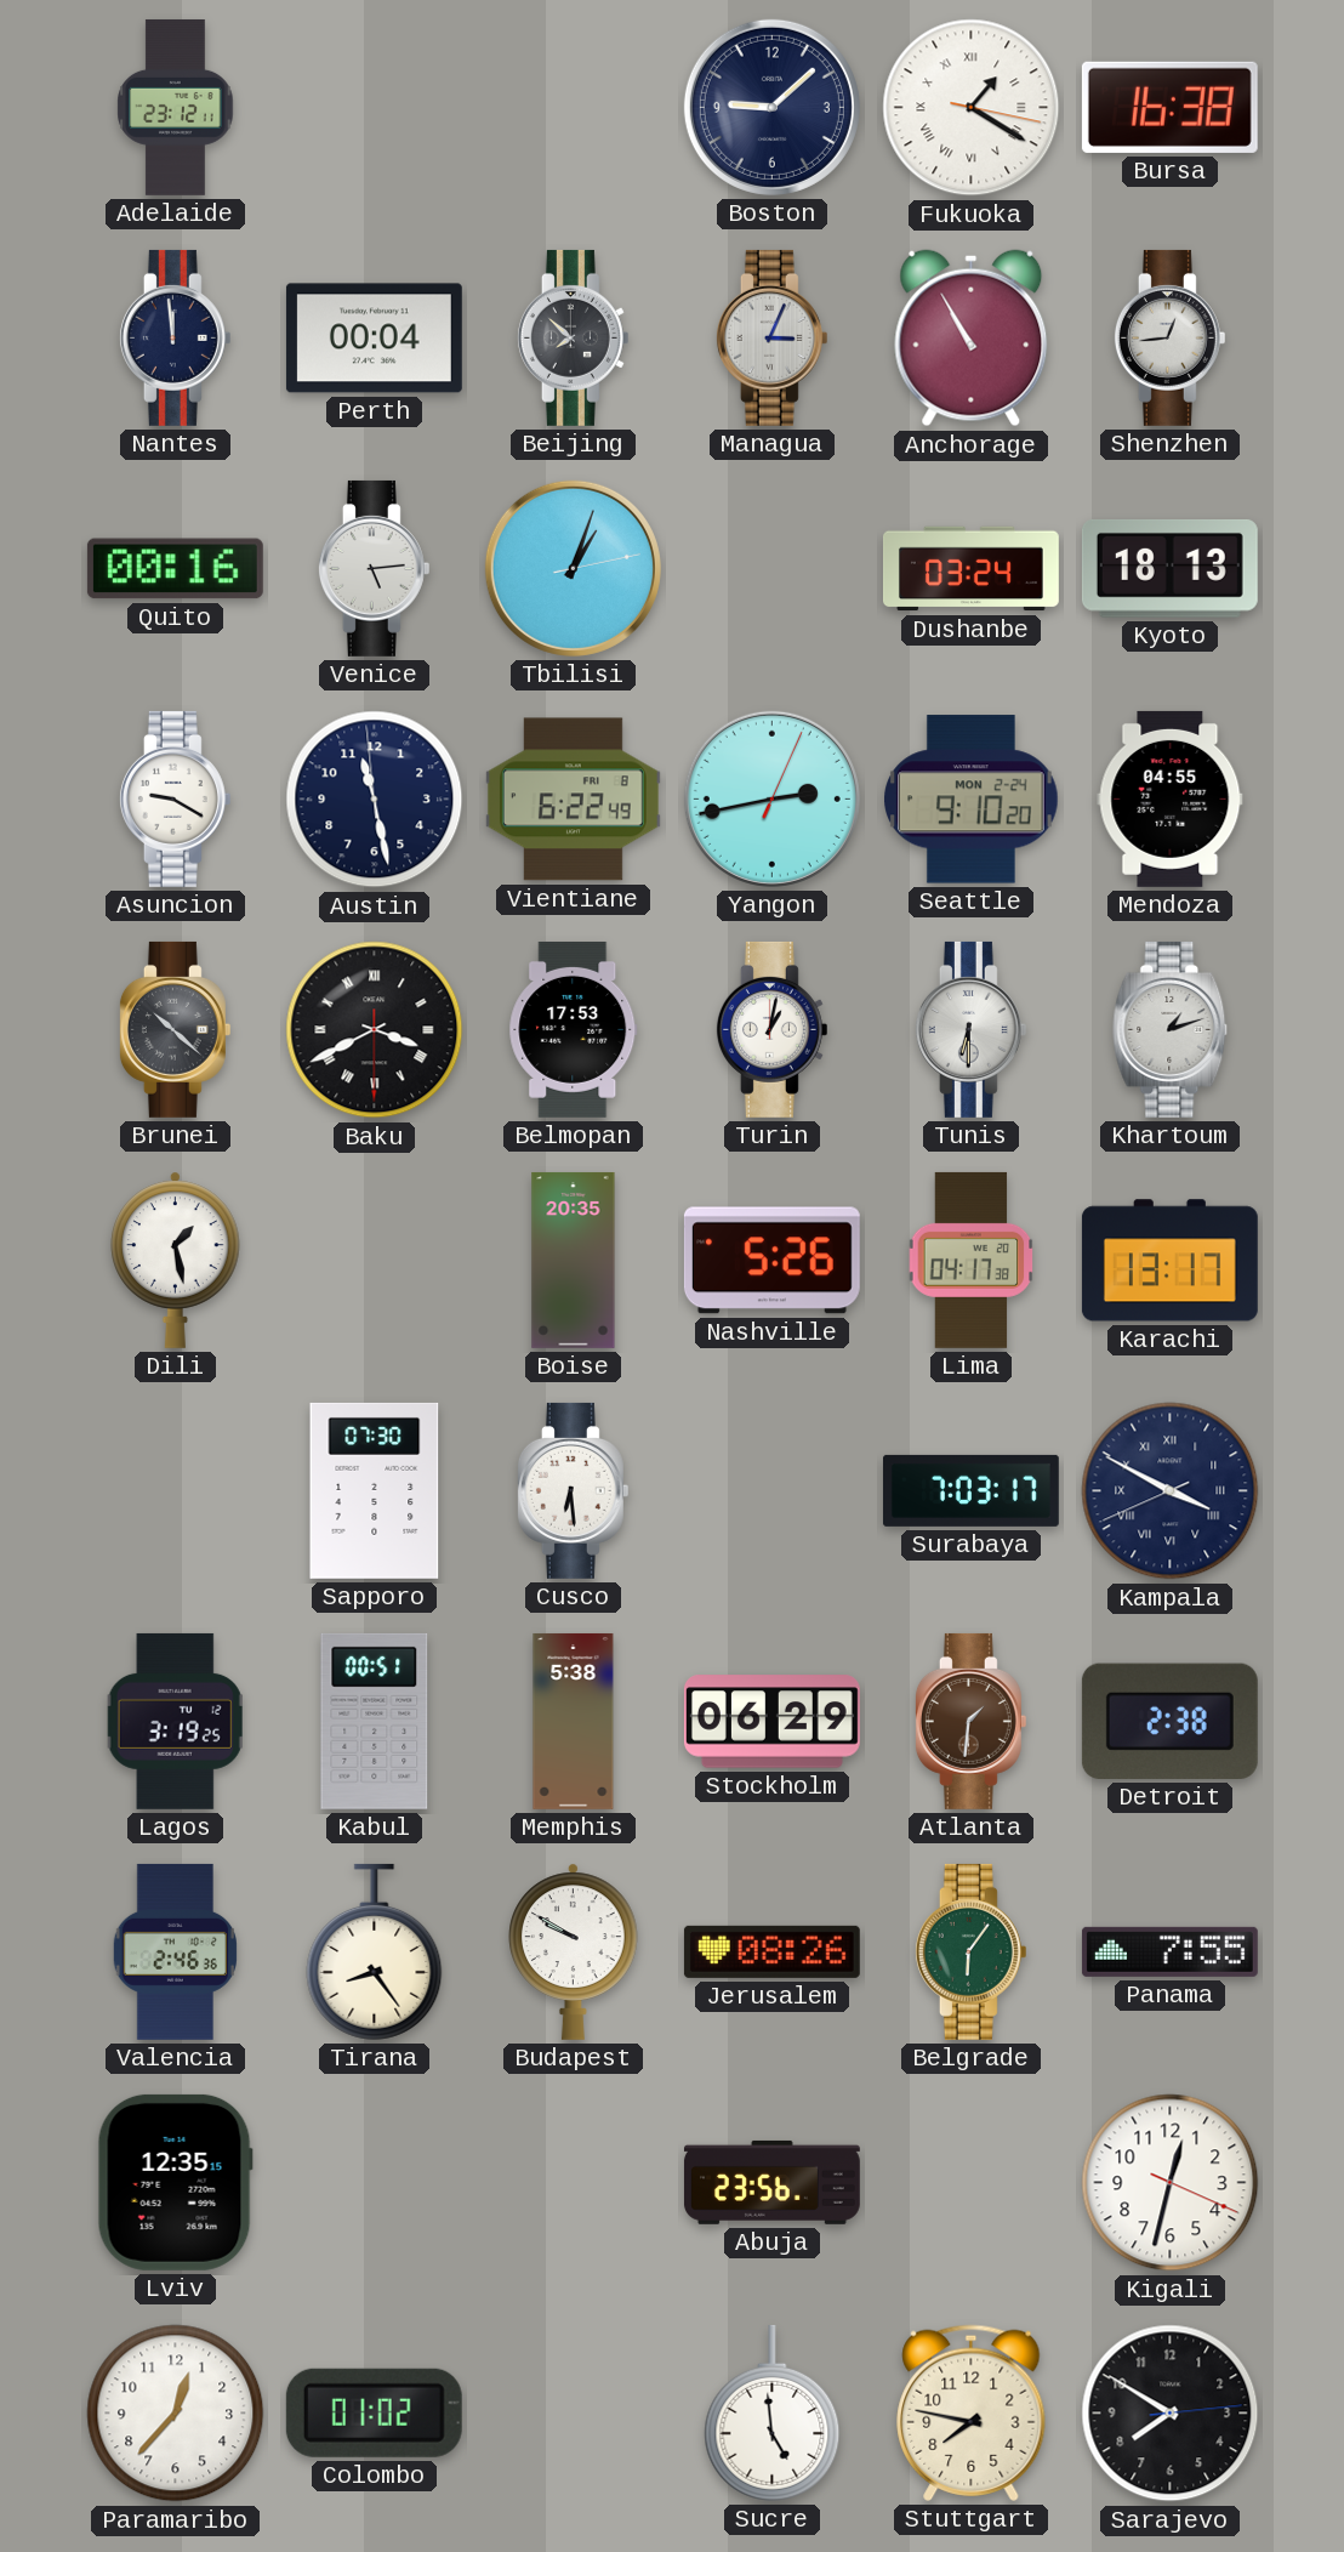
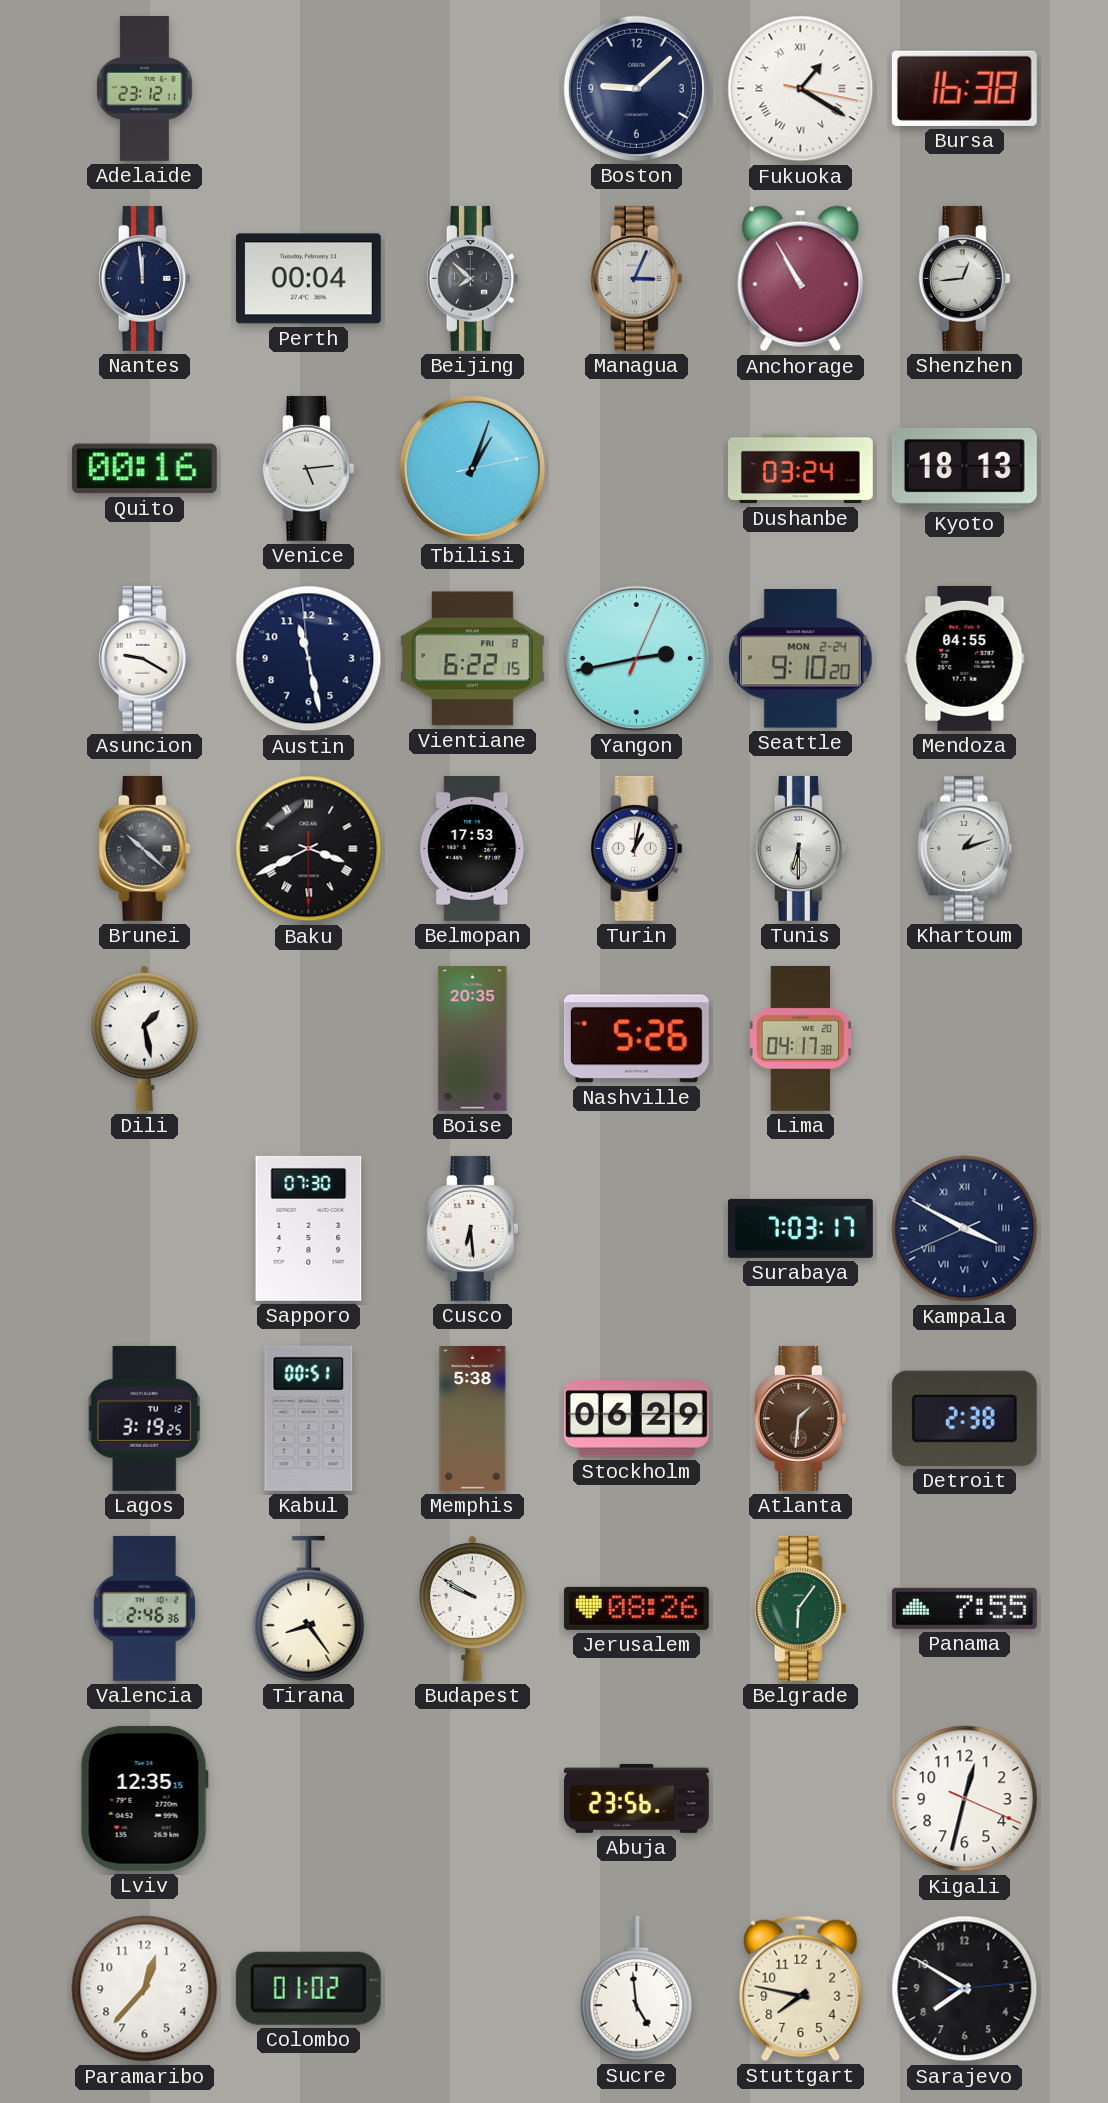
Vientiane: 6:22:49 -> 6:22:15 (472, 659)
Karachi: 13:17 -> none (1169, 1261)
